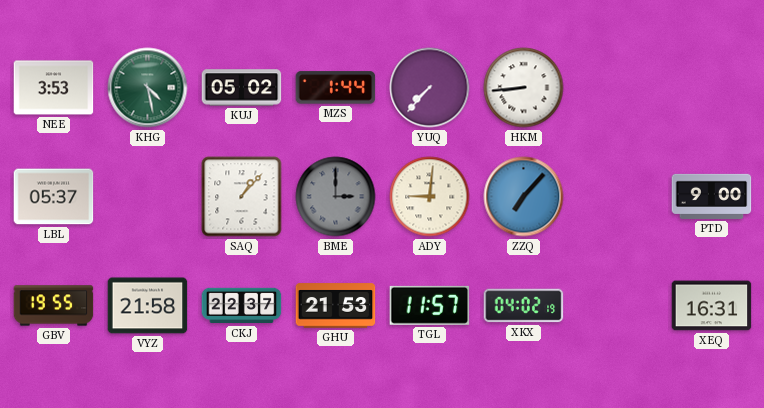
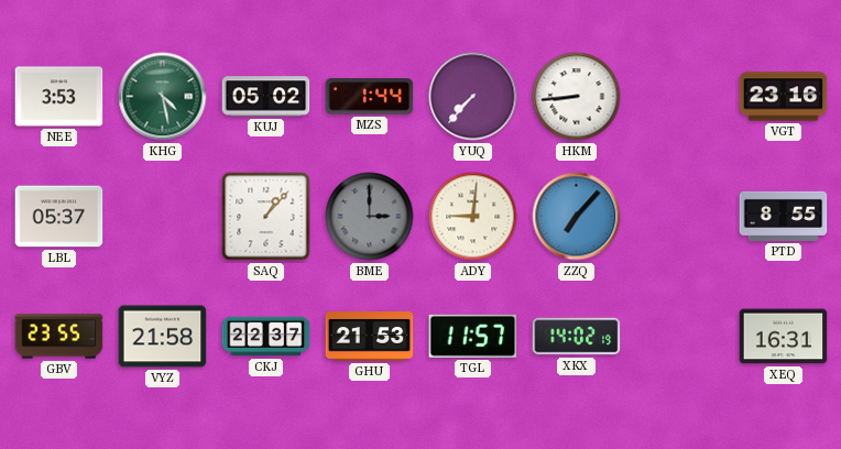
VGT: none -> 23:16 (784, 97)
PTD: 9:00 -> 8:55 (784, 216)
GBV: 19:55 -> 23:55 (59, 337)
XKX: 04:02 -> 14:02 (577, 337)
